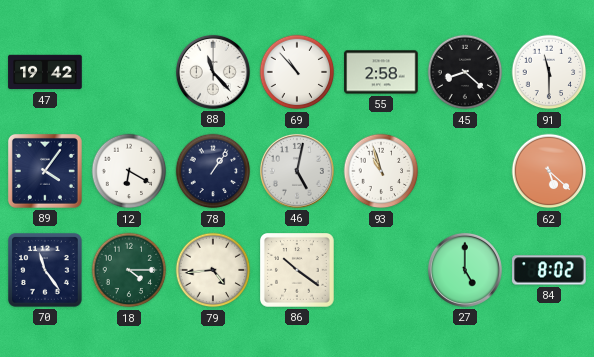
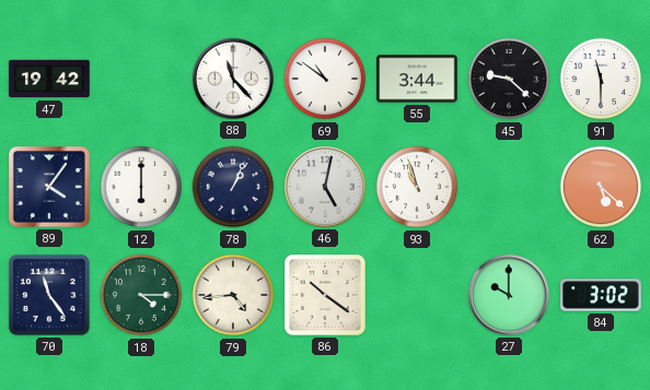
69: 10:53 -> 10:51 (325, 79)
55: 2:58 -> 3:44 (417, 79)
45: 8:22 -> 9:22 (509, 79)
12: 6:20 -> 6:00 (141, 187)
78: 1:06 -> 1:04 (233, 187)
27: 5:00 -> 10:00 (509, 295)
84: 8:02 -> 3:02 (601, 295)
